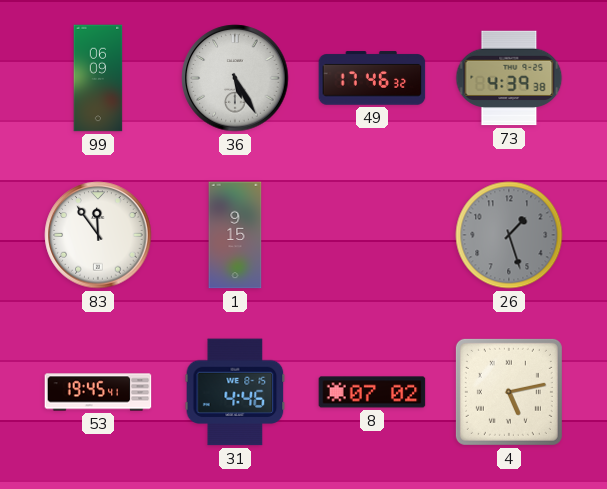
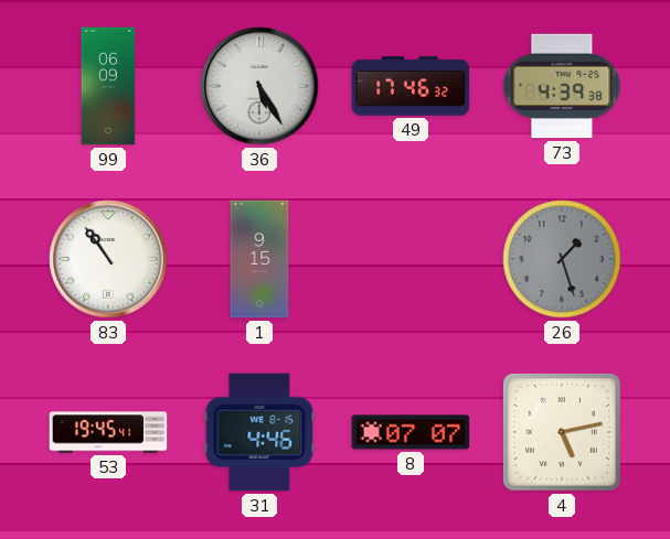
83: 11:54 -> 10:54 (108, 259)
8: 07:02 -> 07:07 (411, 432)
